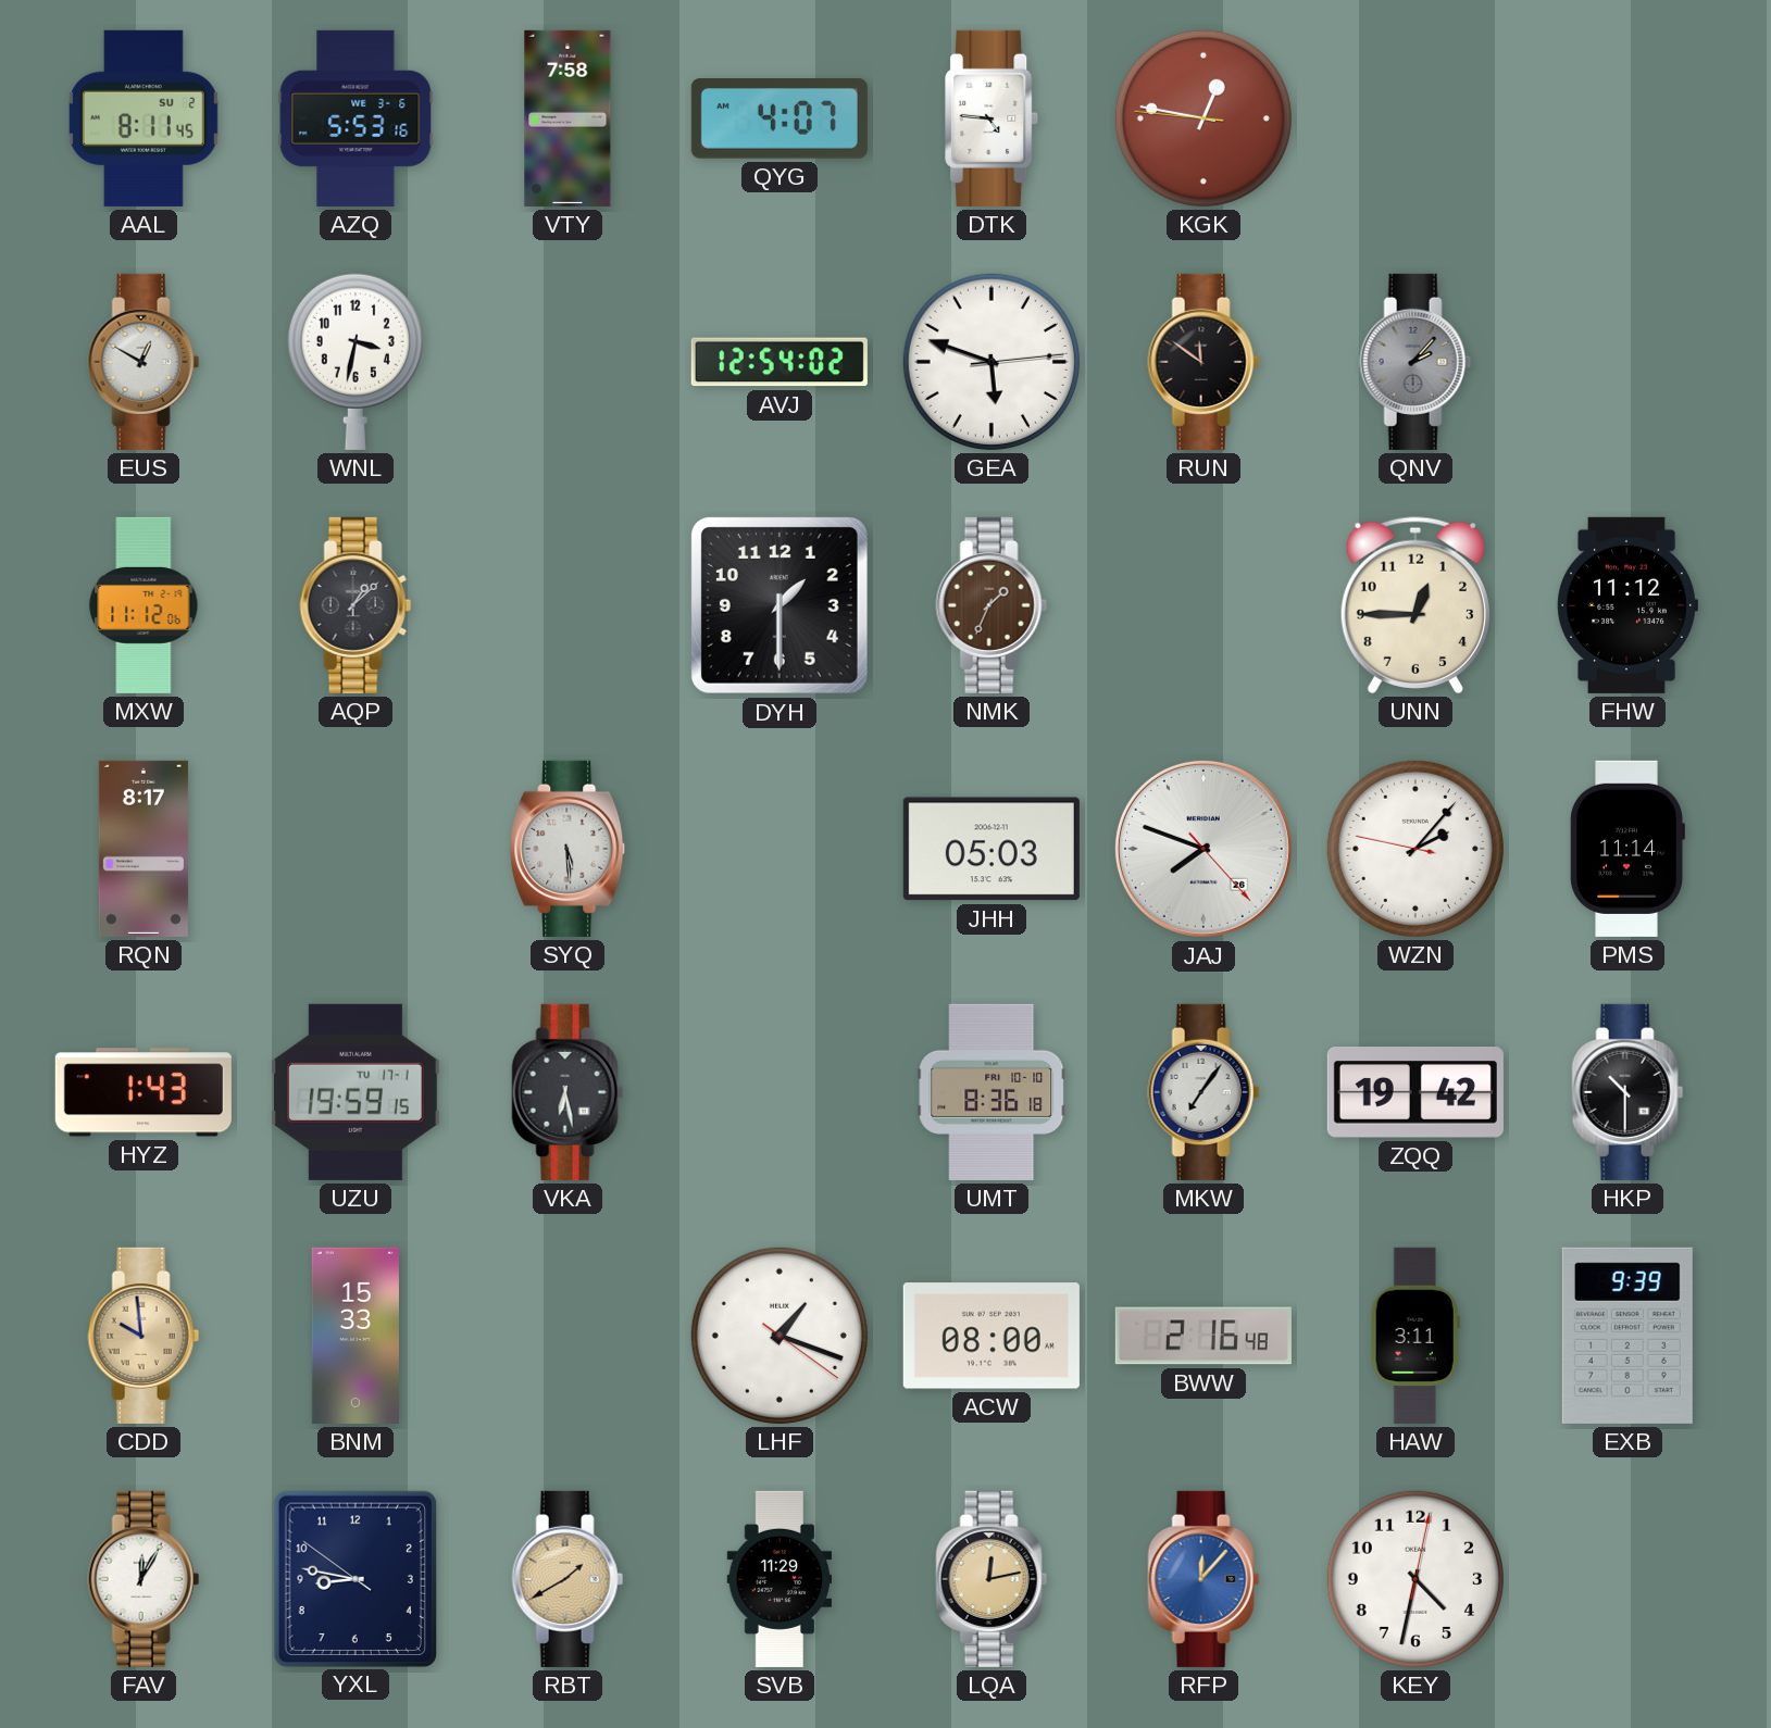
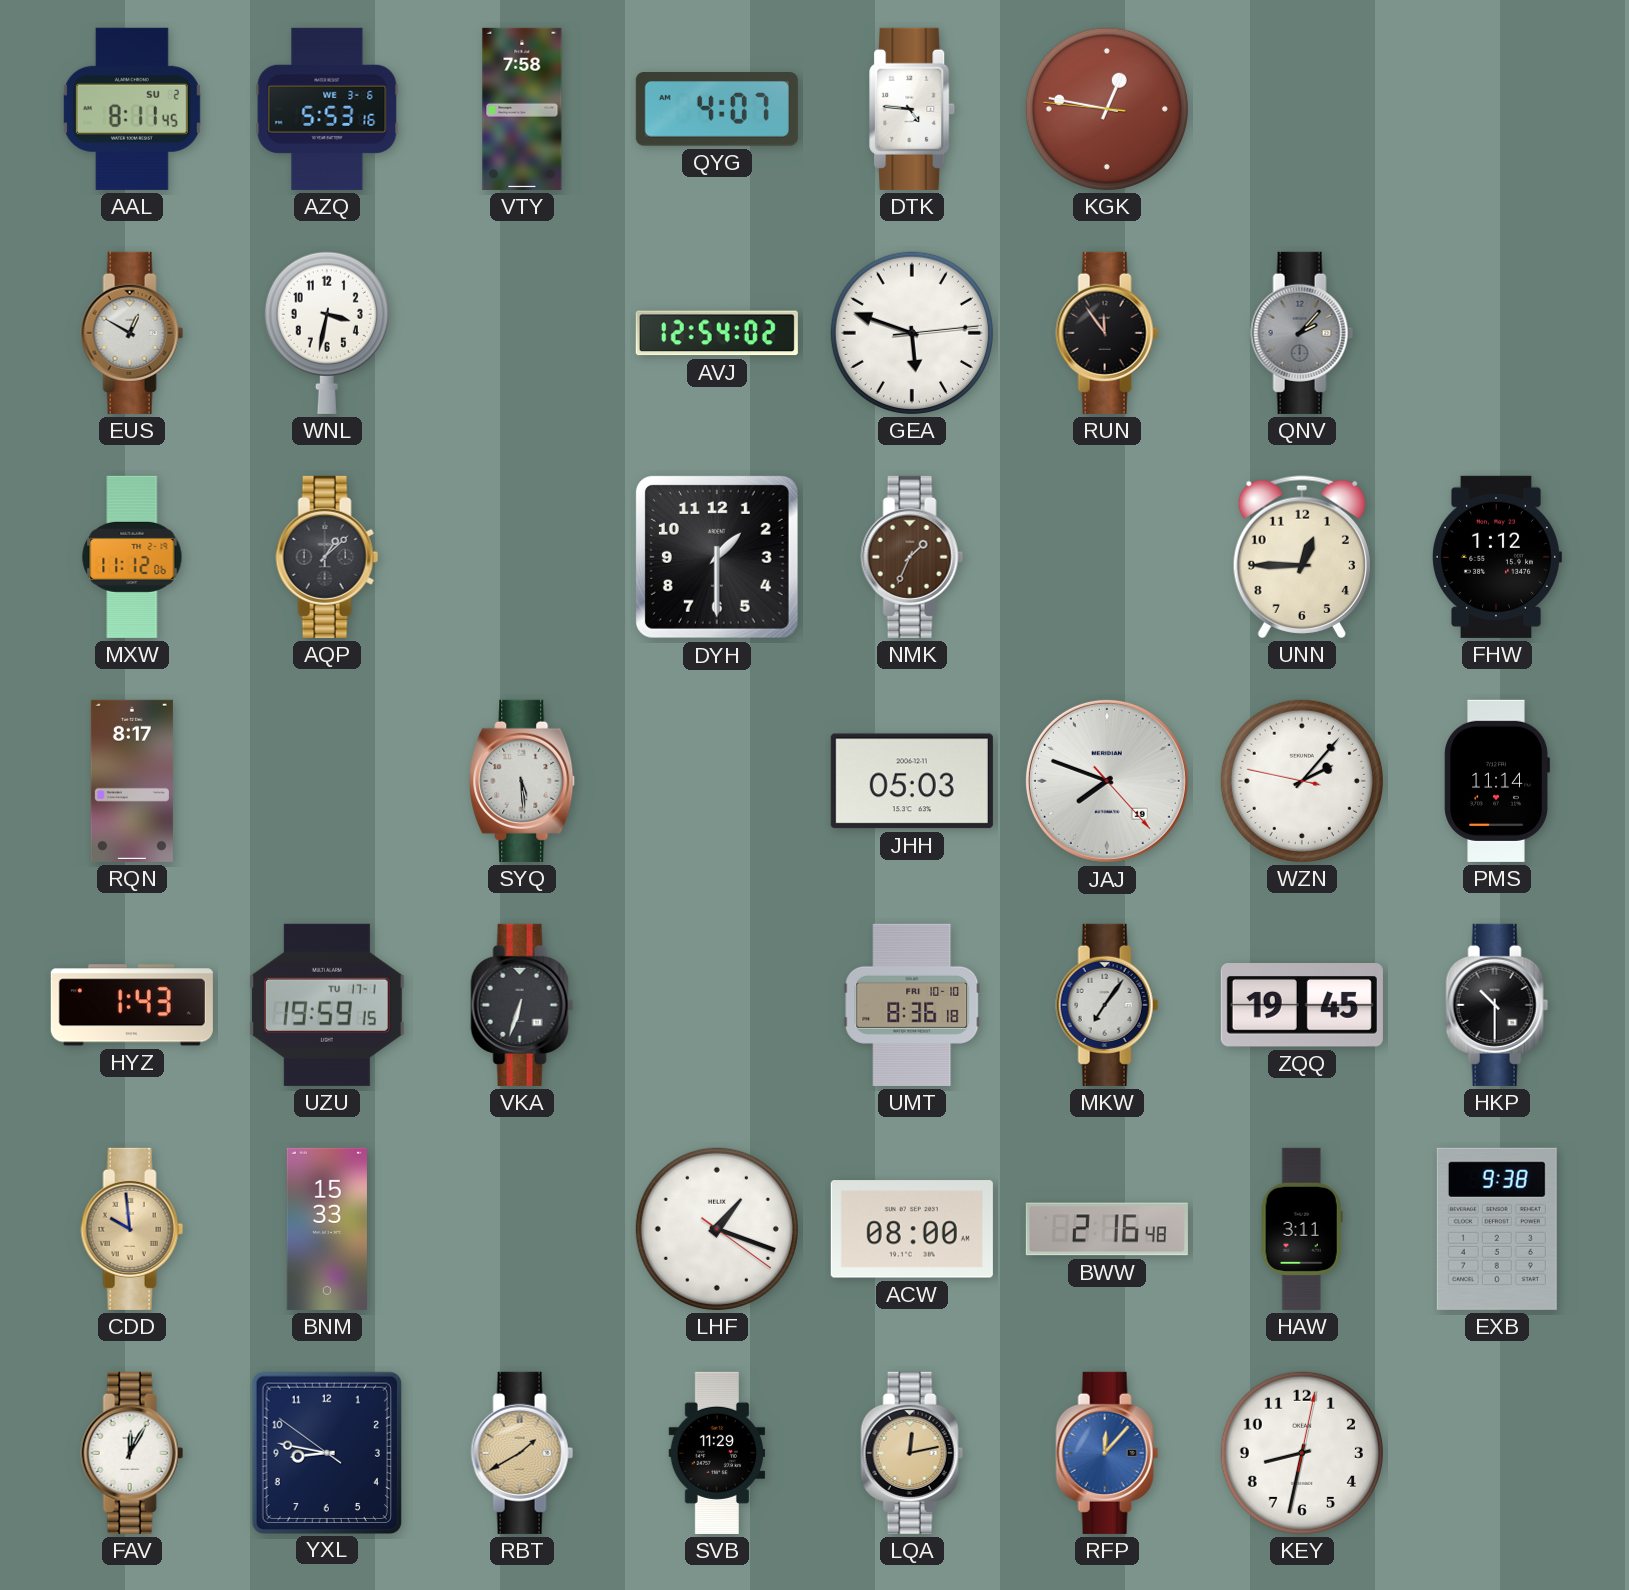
RUN: 11:51 -> 11:54 (1107, 333)
FHW: 11:12 -> 1:12 (1496, 557)
JAJ date: 26 -> 19 (1107, 781)
VKA: 6:28 -> 6:33 (522, 1005)
ZQQ: 19:42 -> 19:45 (1302, 1006)
EXB: 9:39 -> 9:38 (1497, 1229)
KEY: 4:32 -> 8:32 (1302, 1453)
